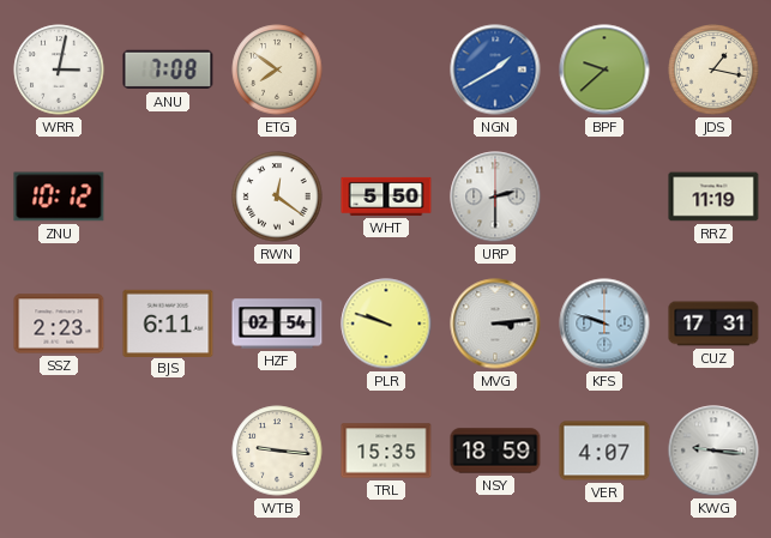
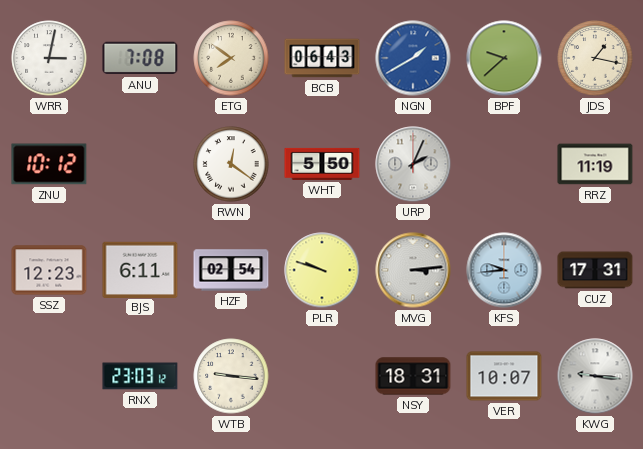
BCB: none -> 06:43 (322, 58)
URP: 2:30 -> 2:04 (413, 164)
SSZ: 2:23 -> 12:23 (49, 270)
KFS: 9:48 -> 9:44 (504, 270)
RNX: none -> 23:03 (140, 376)
TRL: 15:35 -> none (386, 451)
NSY: 18:59 -> 18:31 (413, 376)
VER: 4:07 -> 10:07 (504, 376)
